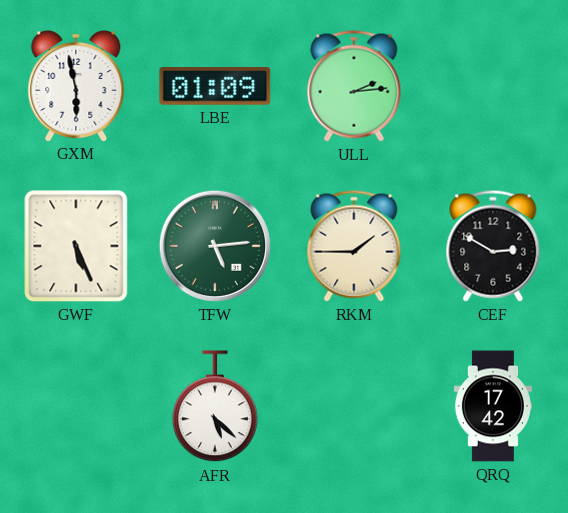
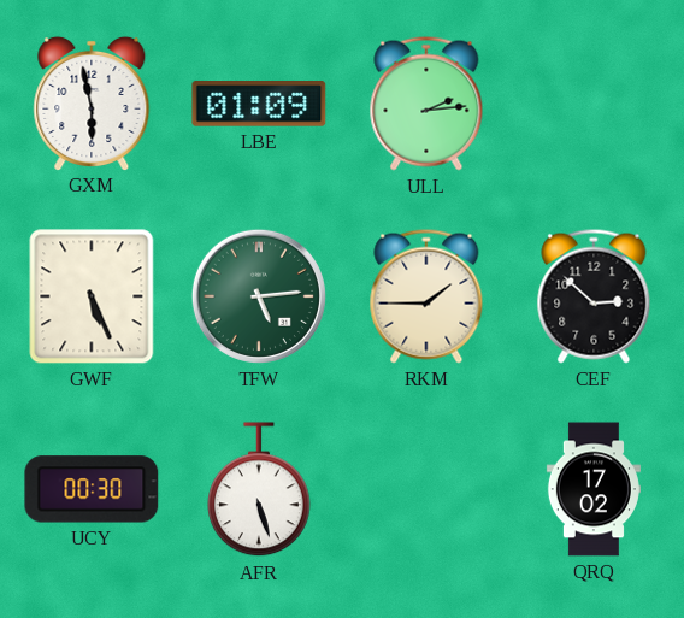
CEF: 2:50 -> 2:52 (594, 296)
UCY: none -> 00:30 (92, 489)
AFR: 5:22 -> 5:27 (260, 490)
QRQ: 17:42 -> 17:02 (594, 489)
